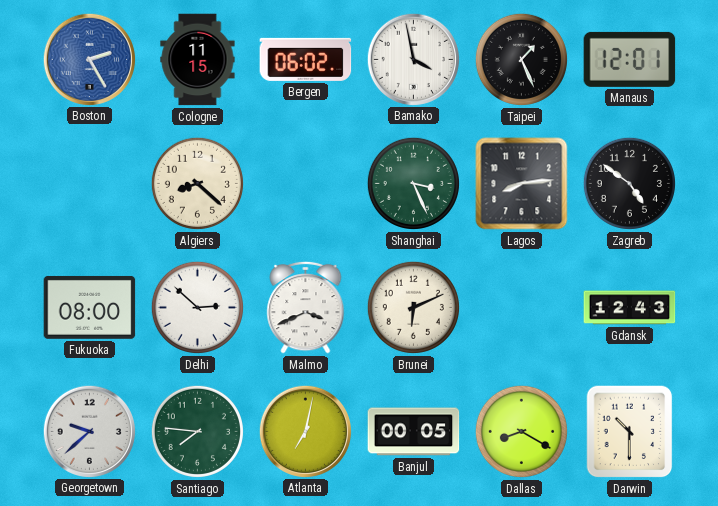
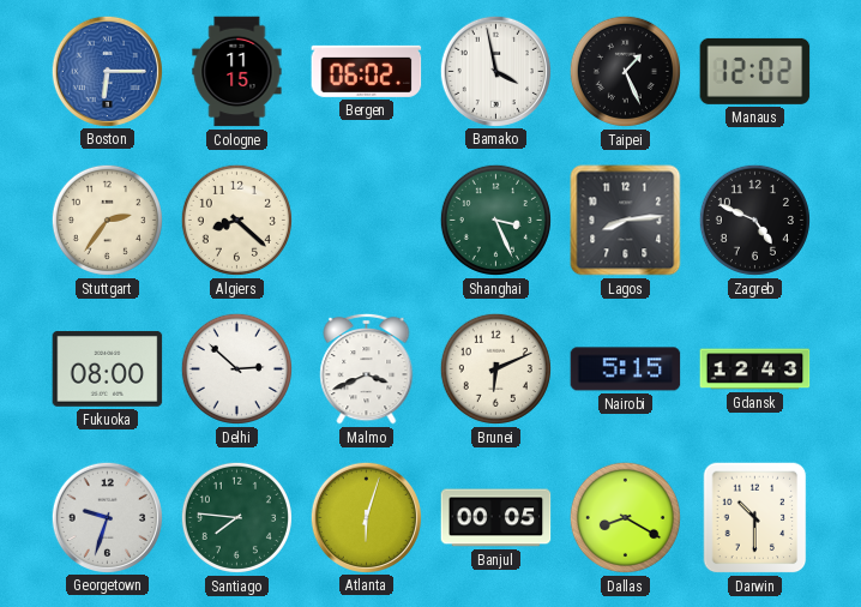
Boston: 2:25 -> 6:15 (107, 71)
Manaus: 12:01 -> 12:02 (755, 71)
Stuttgart: none -> 2:36 (107, 220)
Zagreb: 4:51 -> 4:49 (754, 220)
Nairobi: none -> 5:15 (626, 369)
Georgetown: 9:38 -> 9:33 (107, 517)
Atlanta: 7:02 -> 6:03 (366, 517)
